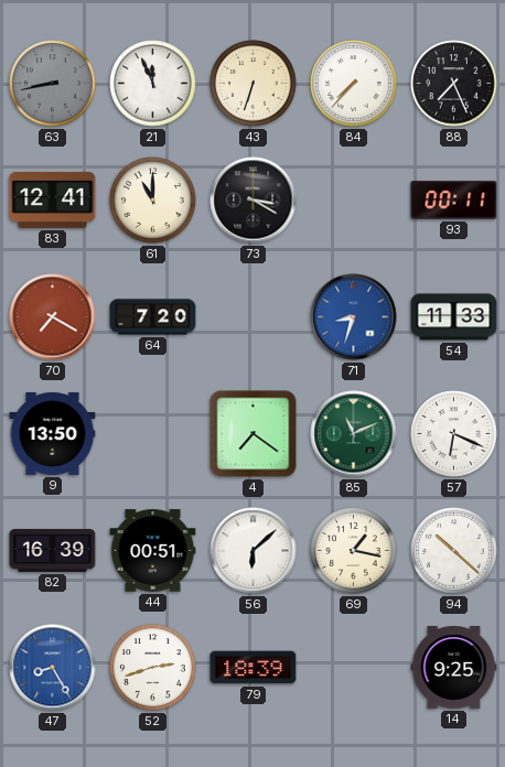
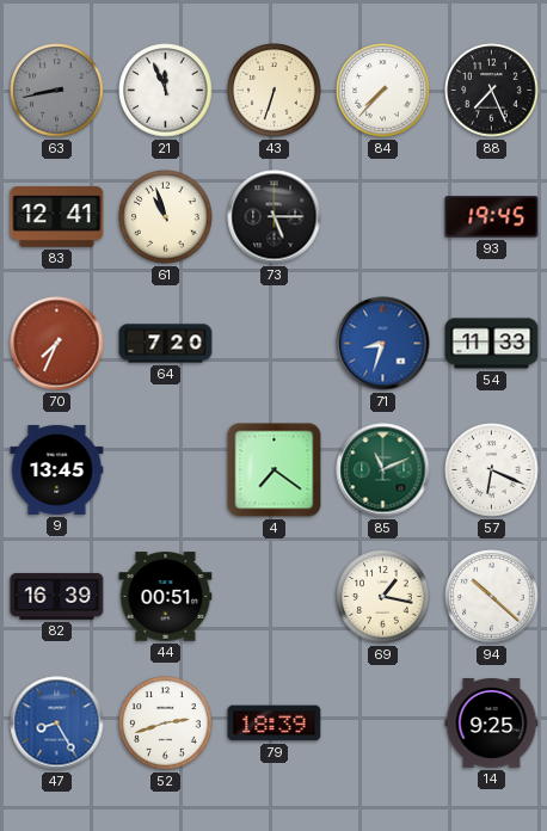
61: 11:00 -> 10:57 (166, 217)
73: 3:20 -> 5:15 (275, 217)
93: 00:11 -> 19:45 (492, 217)
70: 7:20 -> 7:34 (57, 344)
9: 13:50 -> 13:45 (57, 469)
56: 6:08 -> none (254, 551)
